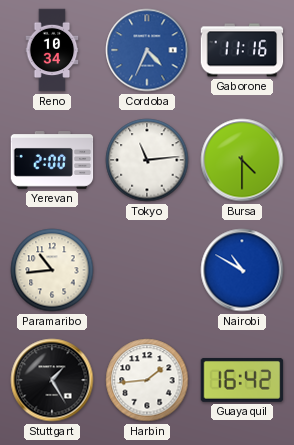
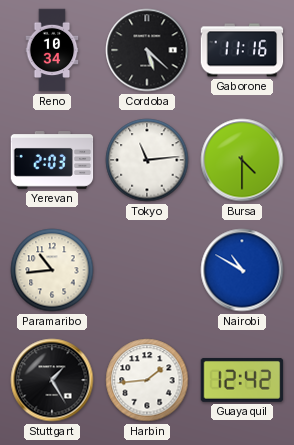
Cordoba: 4:34 -> 5:22 (147, 50)
Cordoba dial: blue -> black (147, 50)
Yerevan: 2:00 -> 2:03 (52, 161)
Guayaquil: 16:42 -> 12:42 (242, 380)
